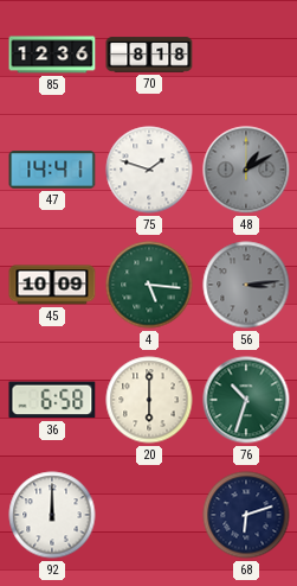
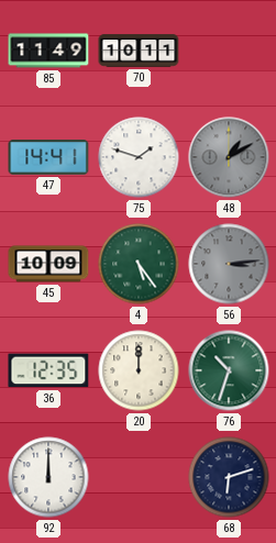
85: 12:36 -> 11:49 (48, 51)
70: 8:18 -> 10:11 (139, 51)
4: 5:16 -> 5:24 (139, 264)
36: 6:58 -> 12:35 (48, 370)
20: 6:00 -> 12:00 (139, 370)
